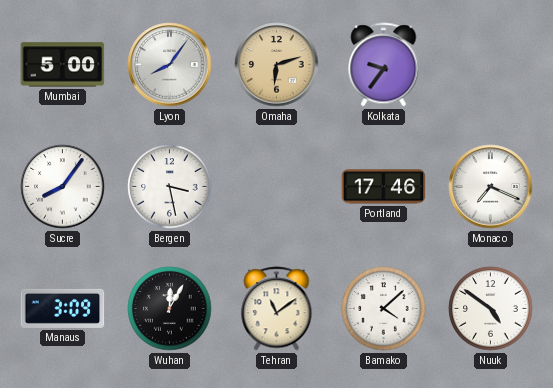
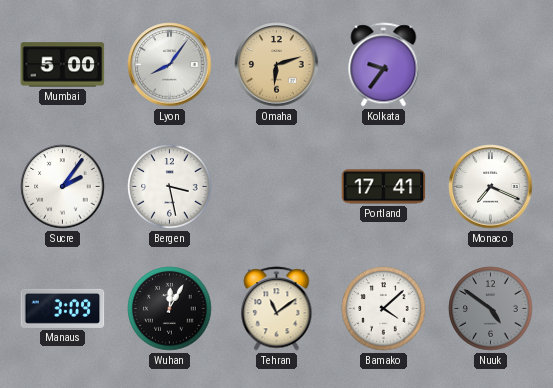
Sucre: 8:06 -> 2:06 (63, 187)
Portland: 17:46 -> 17:41 (384, 187)
Nuuk dial: white -> grey (491, 309)
